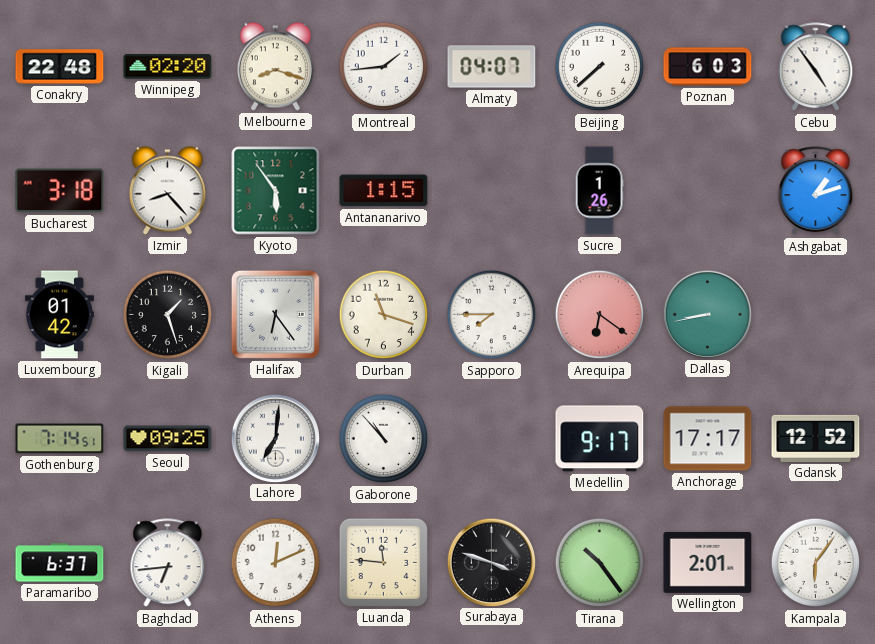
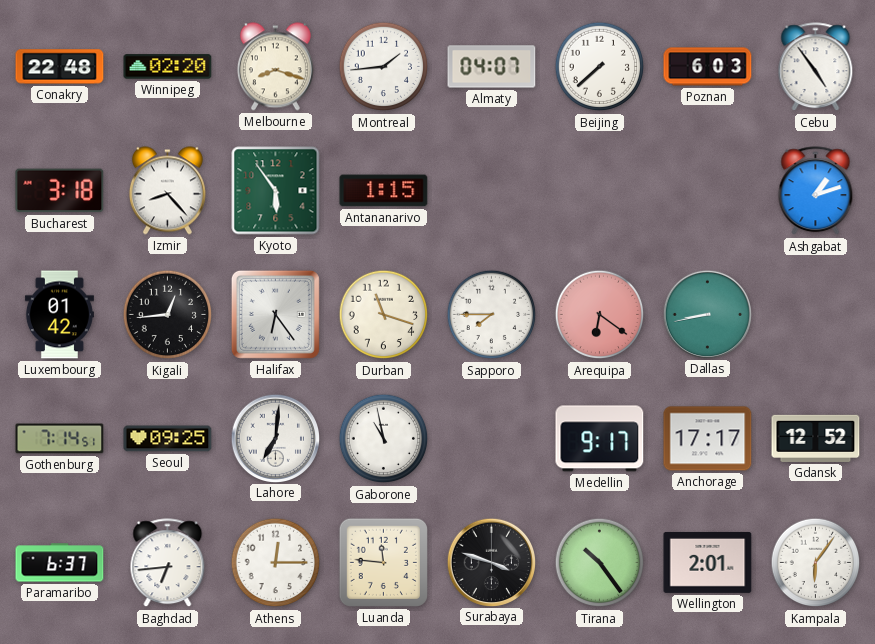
Sucre: 1:26 -> none (599, 191)
Kigali: 1:27 -> 12:44 (168, 315)
Gaborone: 10:53 -> 10:58 (384, 439)
Athens: 12:11 -> 12:15 (276, 563)
